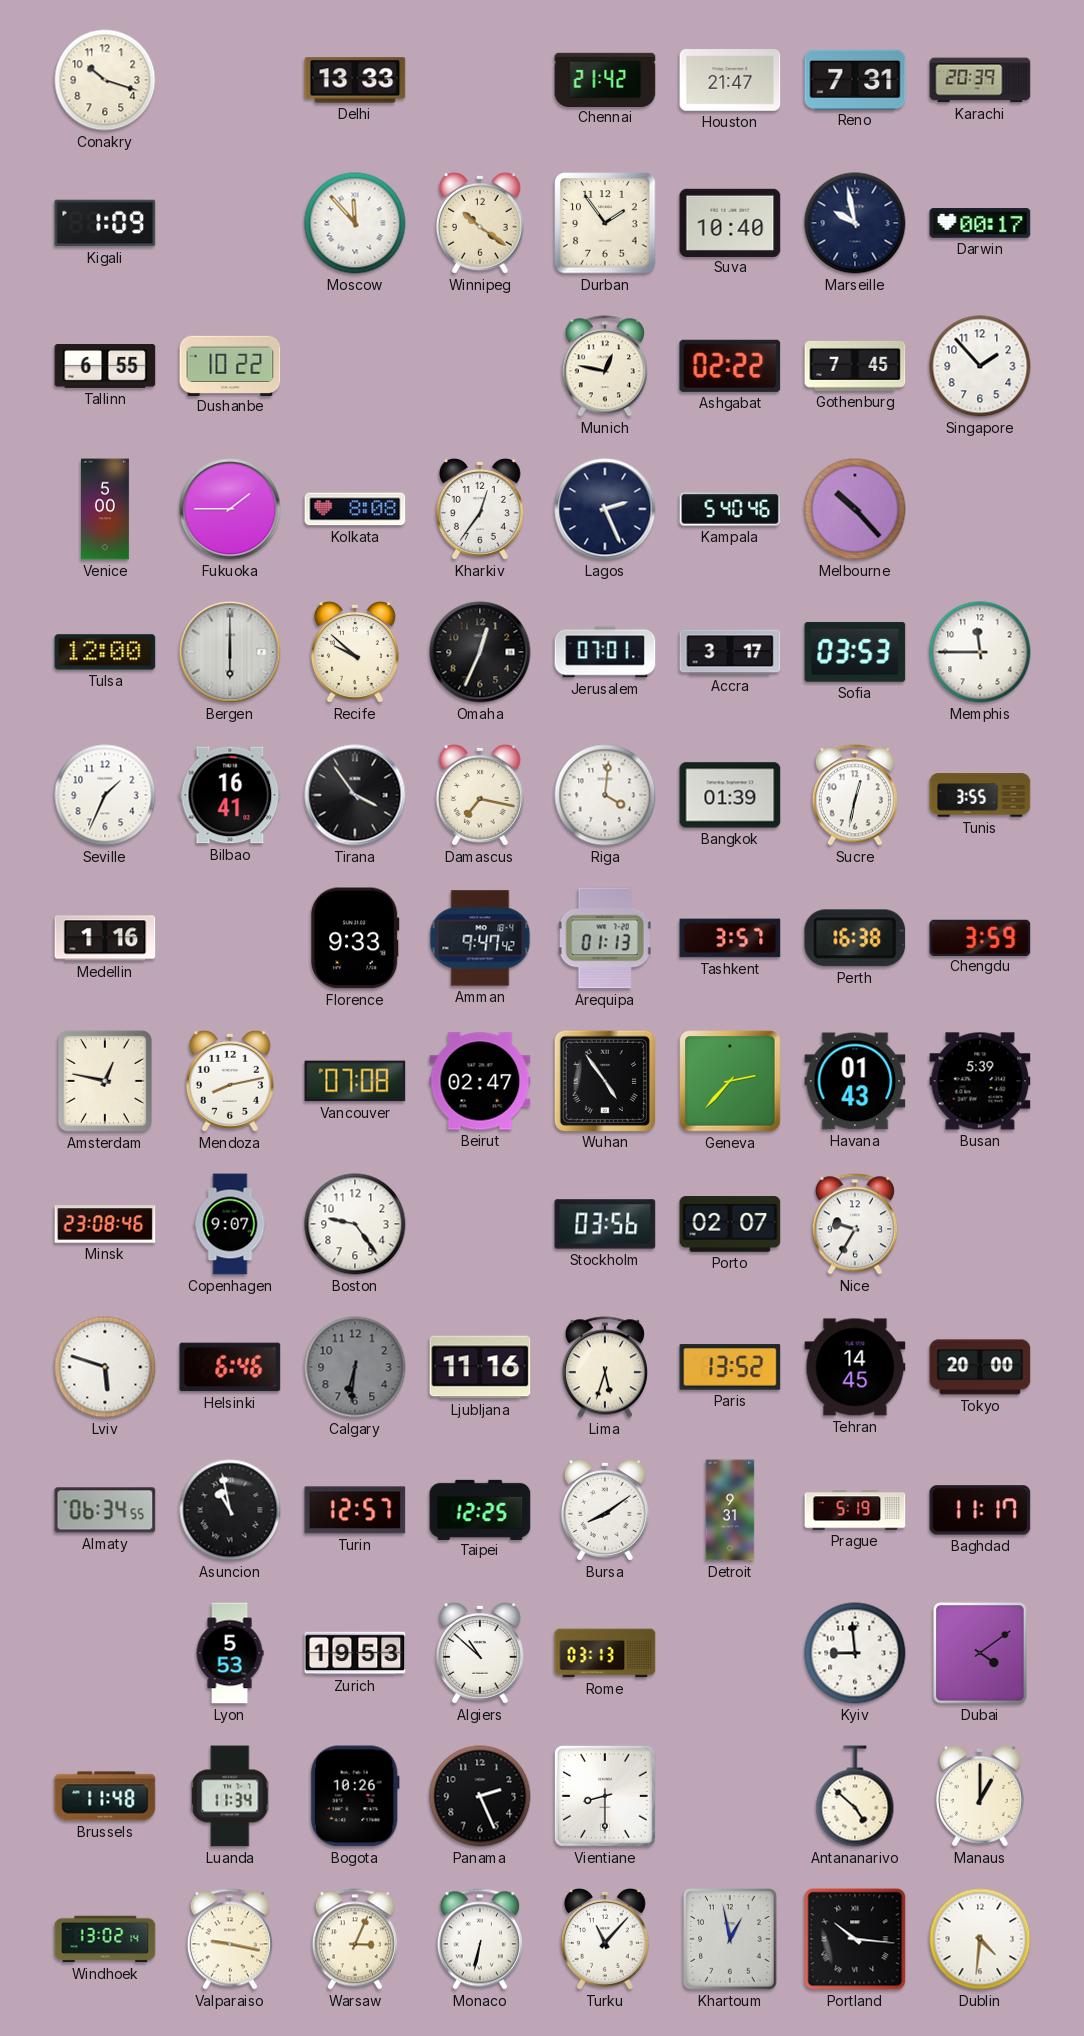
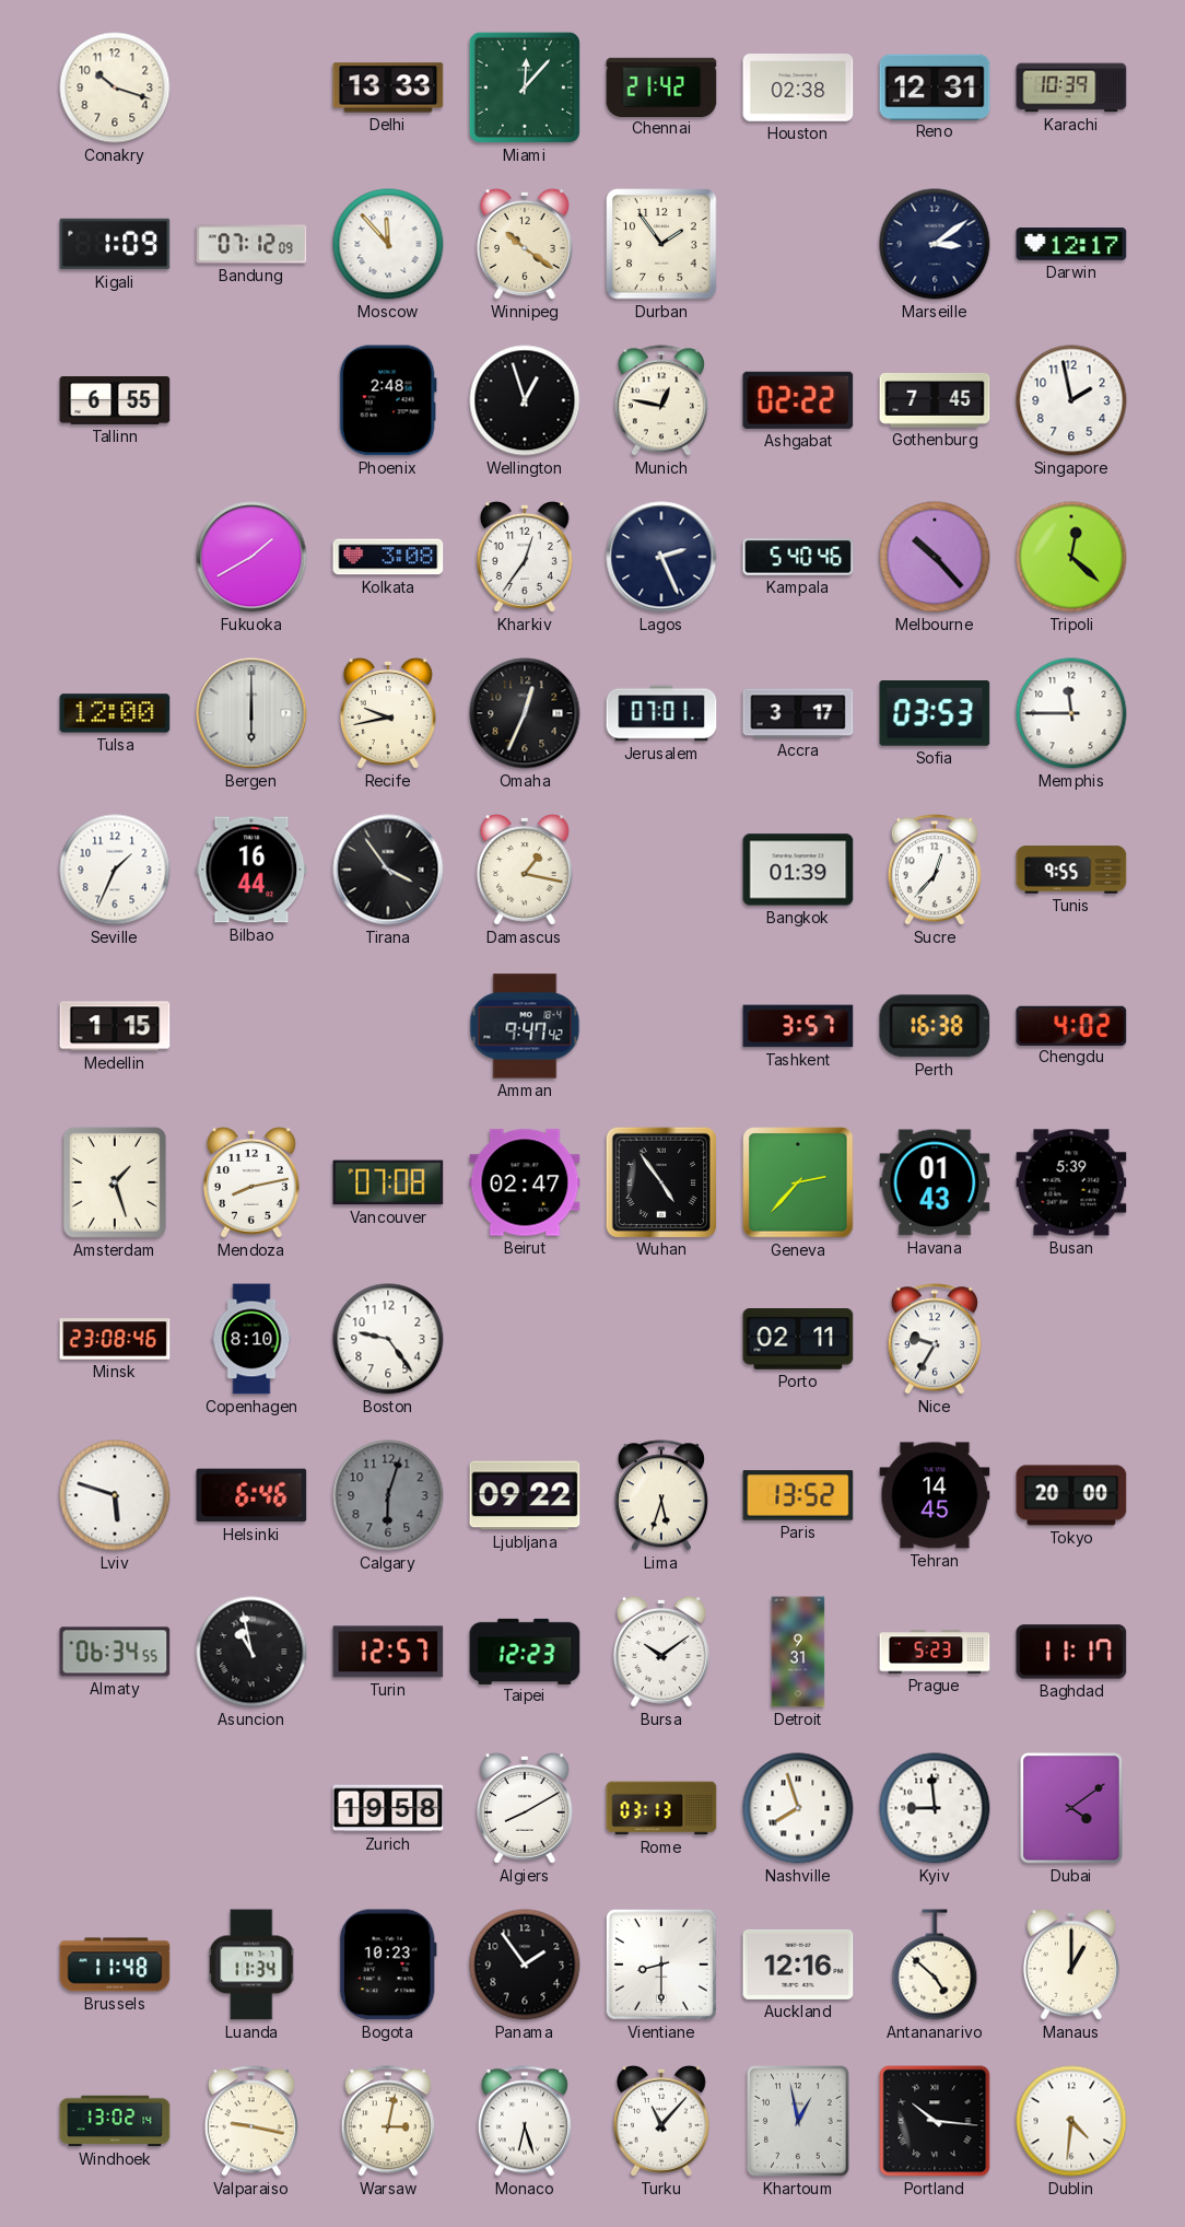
Miami: none -> 12:07 (525, 88)
Houston: 21:47 -> 02:38 (798, 89)
Reno: 7:31 -> 12:31 (935, 86)
Karachi: 20:39 -> 10:39 (1071, 88)
Bandung: none -> 07:12 (251, 244)
Suva: 10:40 -> none (730, 222)
Marseille: 9:58 -> 3:09 (935, 244)
Darwin: 00:17 -> 12:17 (1071, 244)
Dushanbe: 10:22 -> none (230, 365)
Phoenix: none -> 2:48 (388, 400)
Wellington: none -> 12:57 (525, 400)
Singapore: 1:53 -> 1:58 (1071, 400)
Venice: 5:00 -> none (106, 509)
Fukuoka: 1:45 -> 1:40 (251, 557)
Kolkata: 8:08 -> 3:08 (388, 557)
Tripoli: none -> 12:22 (1071, 557)
Recife: 9:52 -> 9:43 (388, 713)
Bilbao: 16:41 -> 16:44 (251, 870)
Damascus: 7:17 -> 1:17 (525, 870)
Riga: 4:01 -> none (605, 795)
Sucre: 12:32 -> 12:37 (935, 870)
Tunis: 3:55 -> 9:55 (1071, 870)
Medellin: 1:16 -> 1:15 (115, 1026)
Florence: 9:33 -> none (355, 938)
Arequipa: 01:13 -> none (605, 938)
Chengdu: 3:59 -> 4:02 (1071, 1025)
Amsterdam: 12:47 -> 1:27 (115, 1182)
Copenhagen: 9:07 -> 8:10 (251, 1339)
Stockholm: 03:56 -> none (605, 1224)
Porto: 02:07 -> 02:11 (798, 1339)
Calgary: 6:31 -> 6:03 (388, 1495)
Ljubljana: 11:16 -> 09:22 (525, 1495)
Taipei: 12:25 -> 12:23 (525, 1651)
Bursa: 8:09 -> 10:09 (661, 1652)
Prague: 5:19 -> 5:23 (935, 1652)
Lyon: 5:53 -> none (230, 1653)
Zurich: 19:53 -> 19:58 (388, 1808)
Algiers: 10:52 -> 8:10 (525, 1808)
Nashville: none -> 7:57 (798, 1808)
Bogota: 10:26 -> 10:23 (388, 1964)
Panama: 2:26 -> 1:54 (525, 1964)
Auckland: none -> 12:16 (798, 1964)
Warsaw: 3:04 -> 3:02 (388, 2121)
Monaco: 6:32 -> 6:27 (525, 2121)
